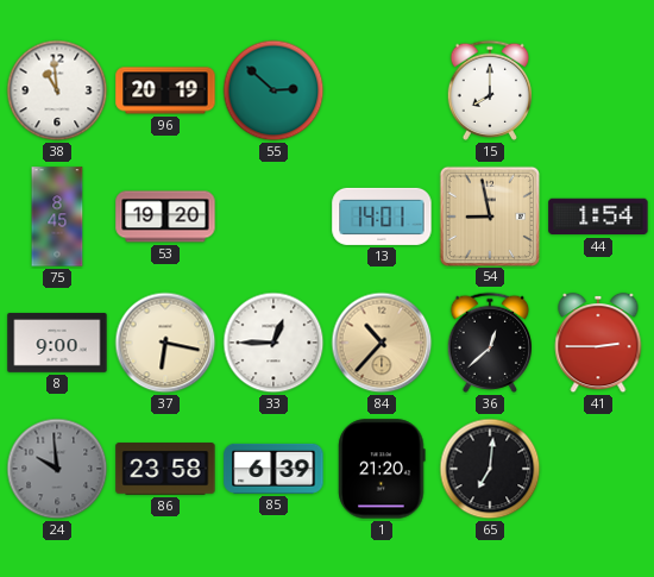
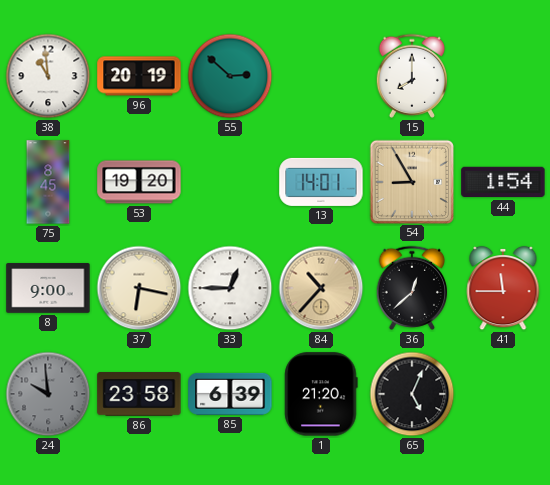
54: 8:58 -> 8:55 (411, 181)
41: 2:45 -> 11:45 (503, 288)
65: 7:01 -> 5:04 (412, 394)
